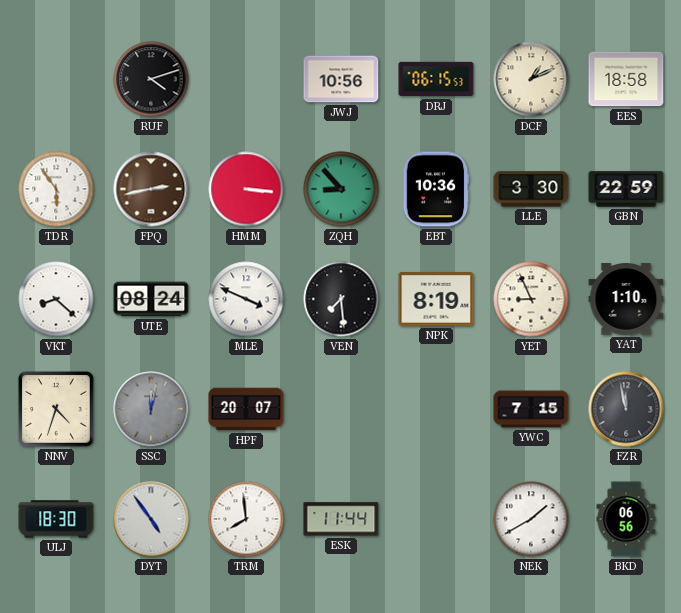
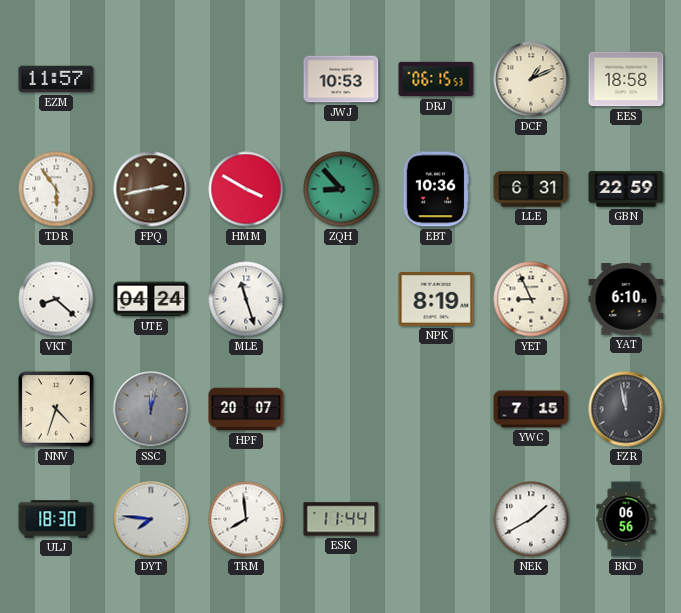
EZM: none -> 11:57 (56, 79)
RUF: 4:12 -> none (151, 79)
JWJ: 10:56 -> 10:53 (341, 79)
HMM: 3:16 -> 3:50 (246, 189)
LLE: 3:30 -> 6:31 (531, 189)
UTE: 08:24 -> 04:24 (151, 299)
MLE: 3:49 -> 11:27 (246, 299)
VEN: 7:29 -> none (341, 299)
YAT: 1:10 -> 6:10 (626, 299)
DYT: 4:54 -> 7:46 (151, 519)
